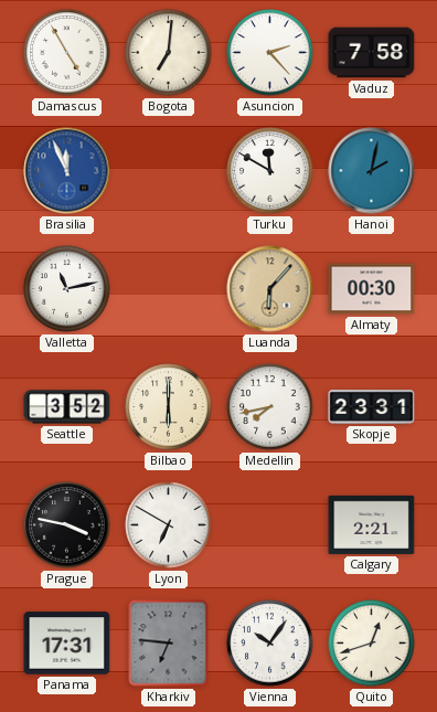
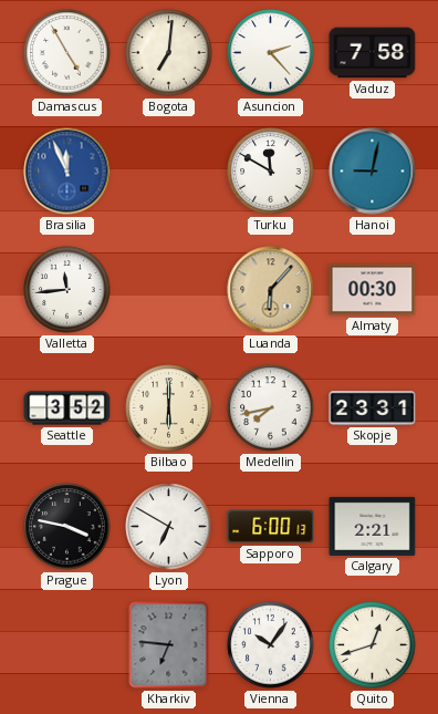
Hanoi: 2:02 -> 9:02 (373, 172)
Valletta: 11:13 -> 11:44 (67, 290)
Sapporo: none -> 6:00 (271, 527)
Panama: 17:31 -> none (67, 644)
